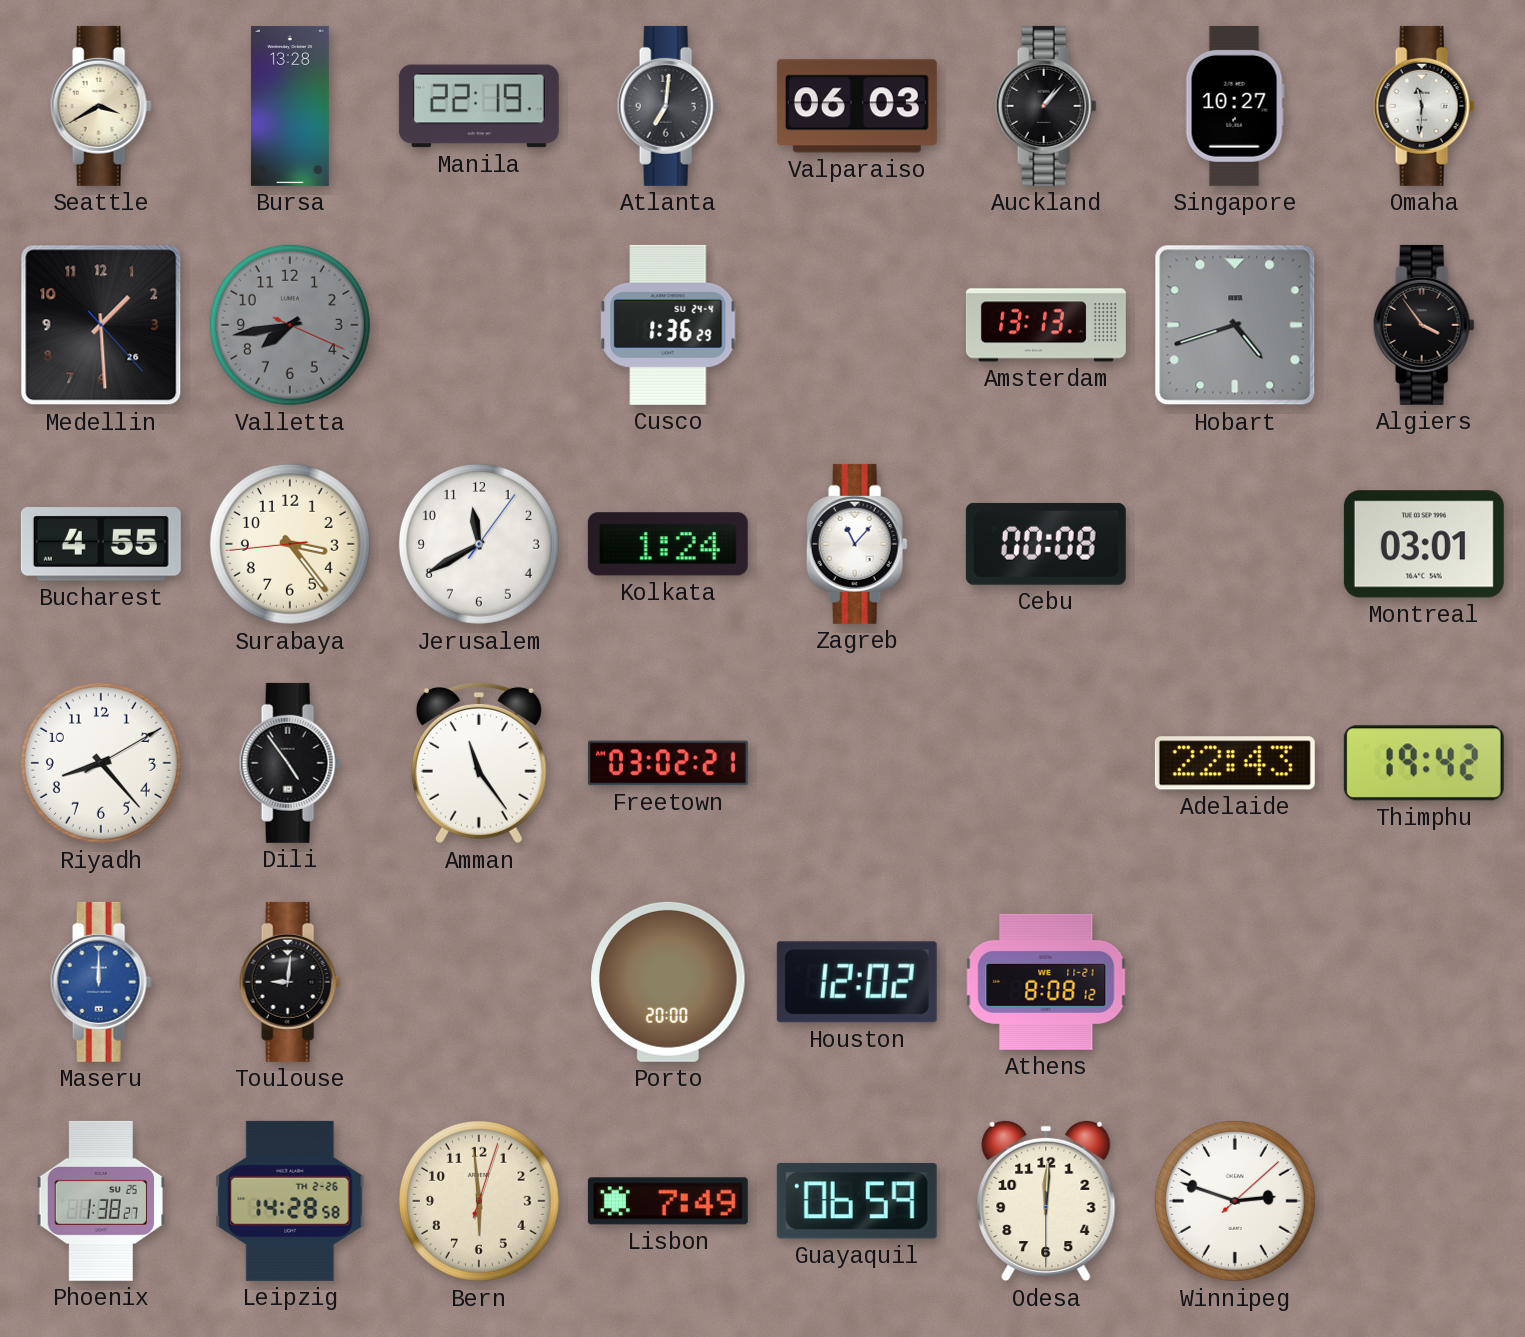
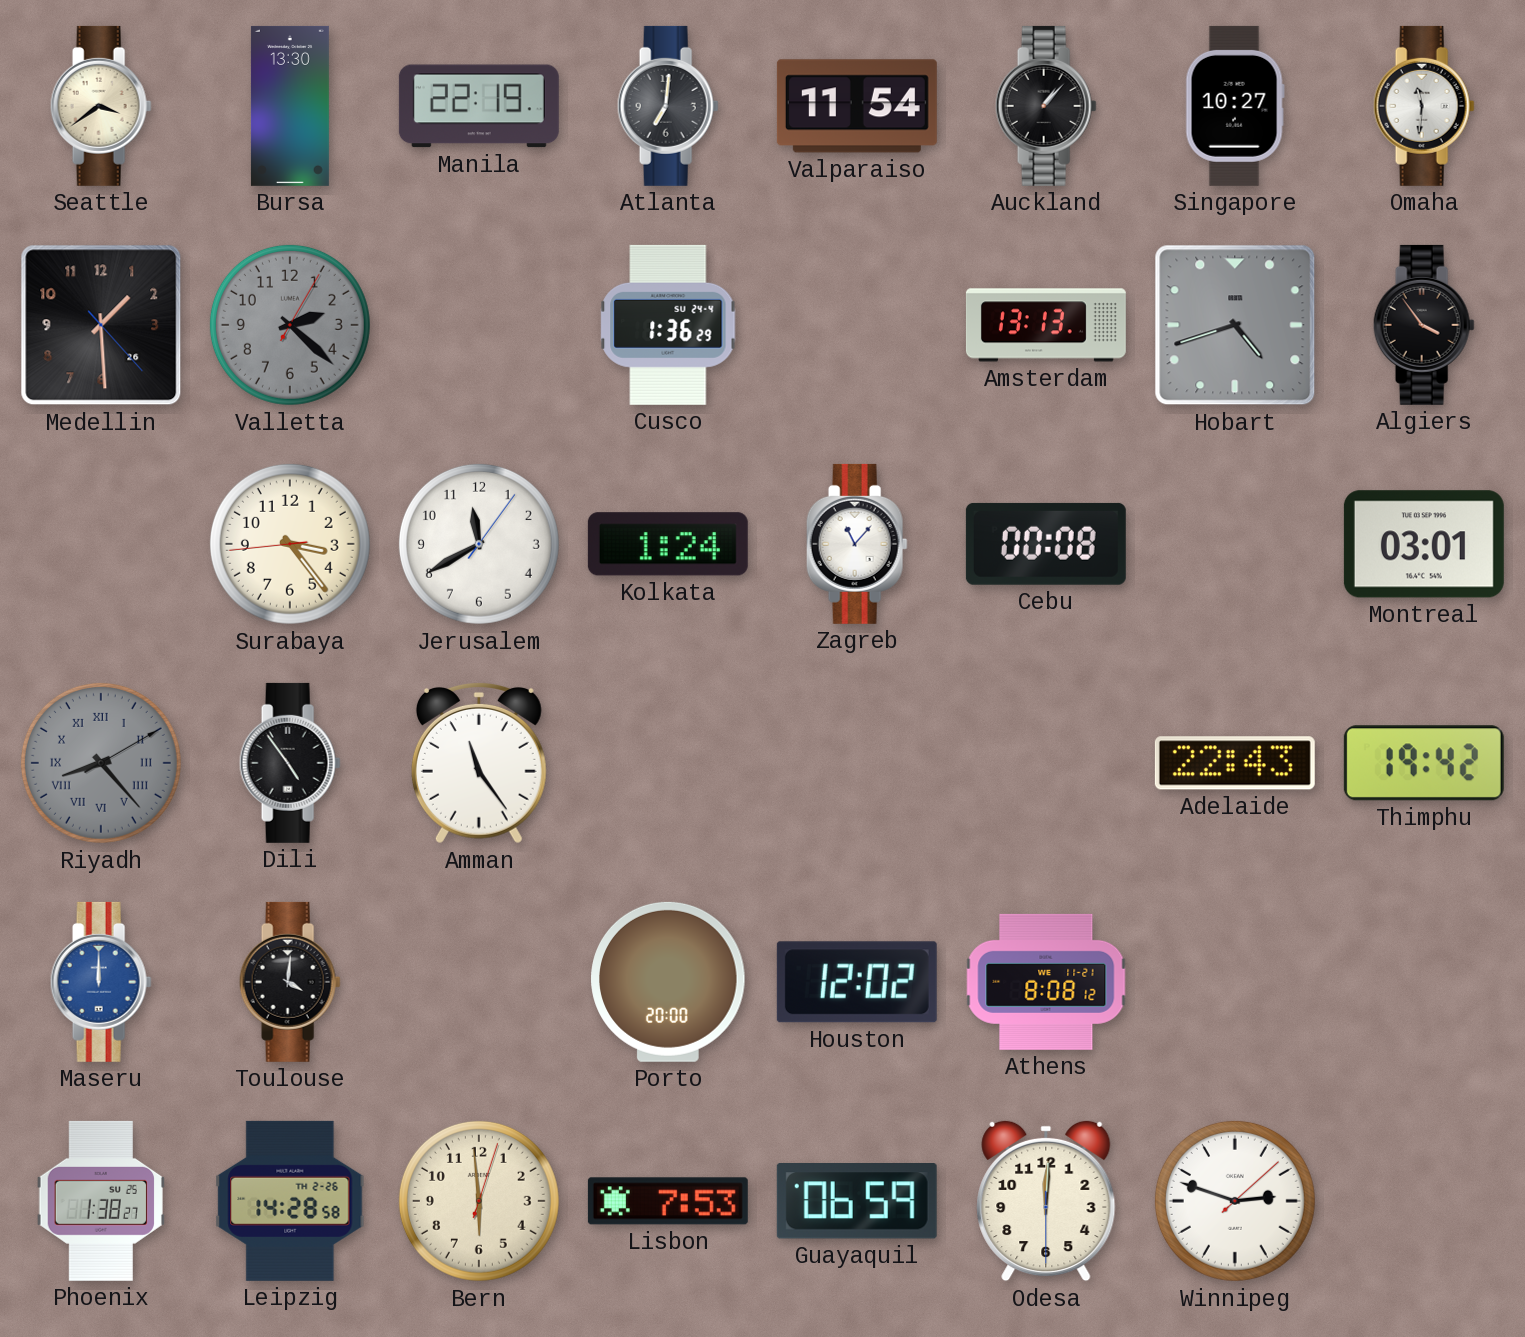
Seattle: 3:40 -> 3:39 (101, 106)
Bursa: 13:28 -> 13:30 (290, 106)
Valparaiso: 06:03 -> 11:54 (857, 106)
Valletta: 7:43 -> 2:22 (290, 325)
Bucharest: 4:55 -> none (101, 544)
Riyadh dial: white -> grey (101, 763)
Riyadh numerals: Arabic -> Roman (101, 763)
Freetown: 03:02 -> none (668, 763)
Toulouse: 9:01 -> 4:01 (290, 982)
Lisbon: 7:49 -> 7:53 (668, 1201)
